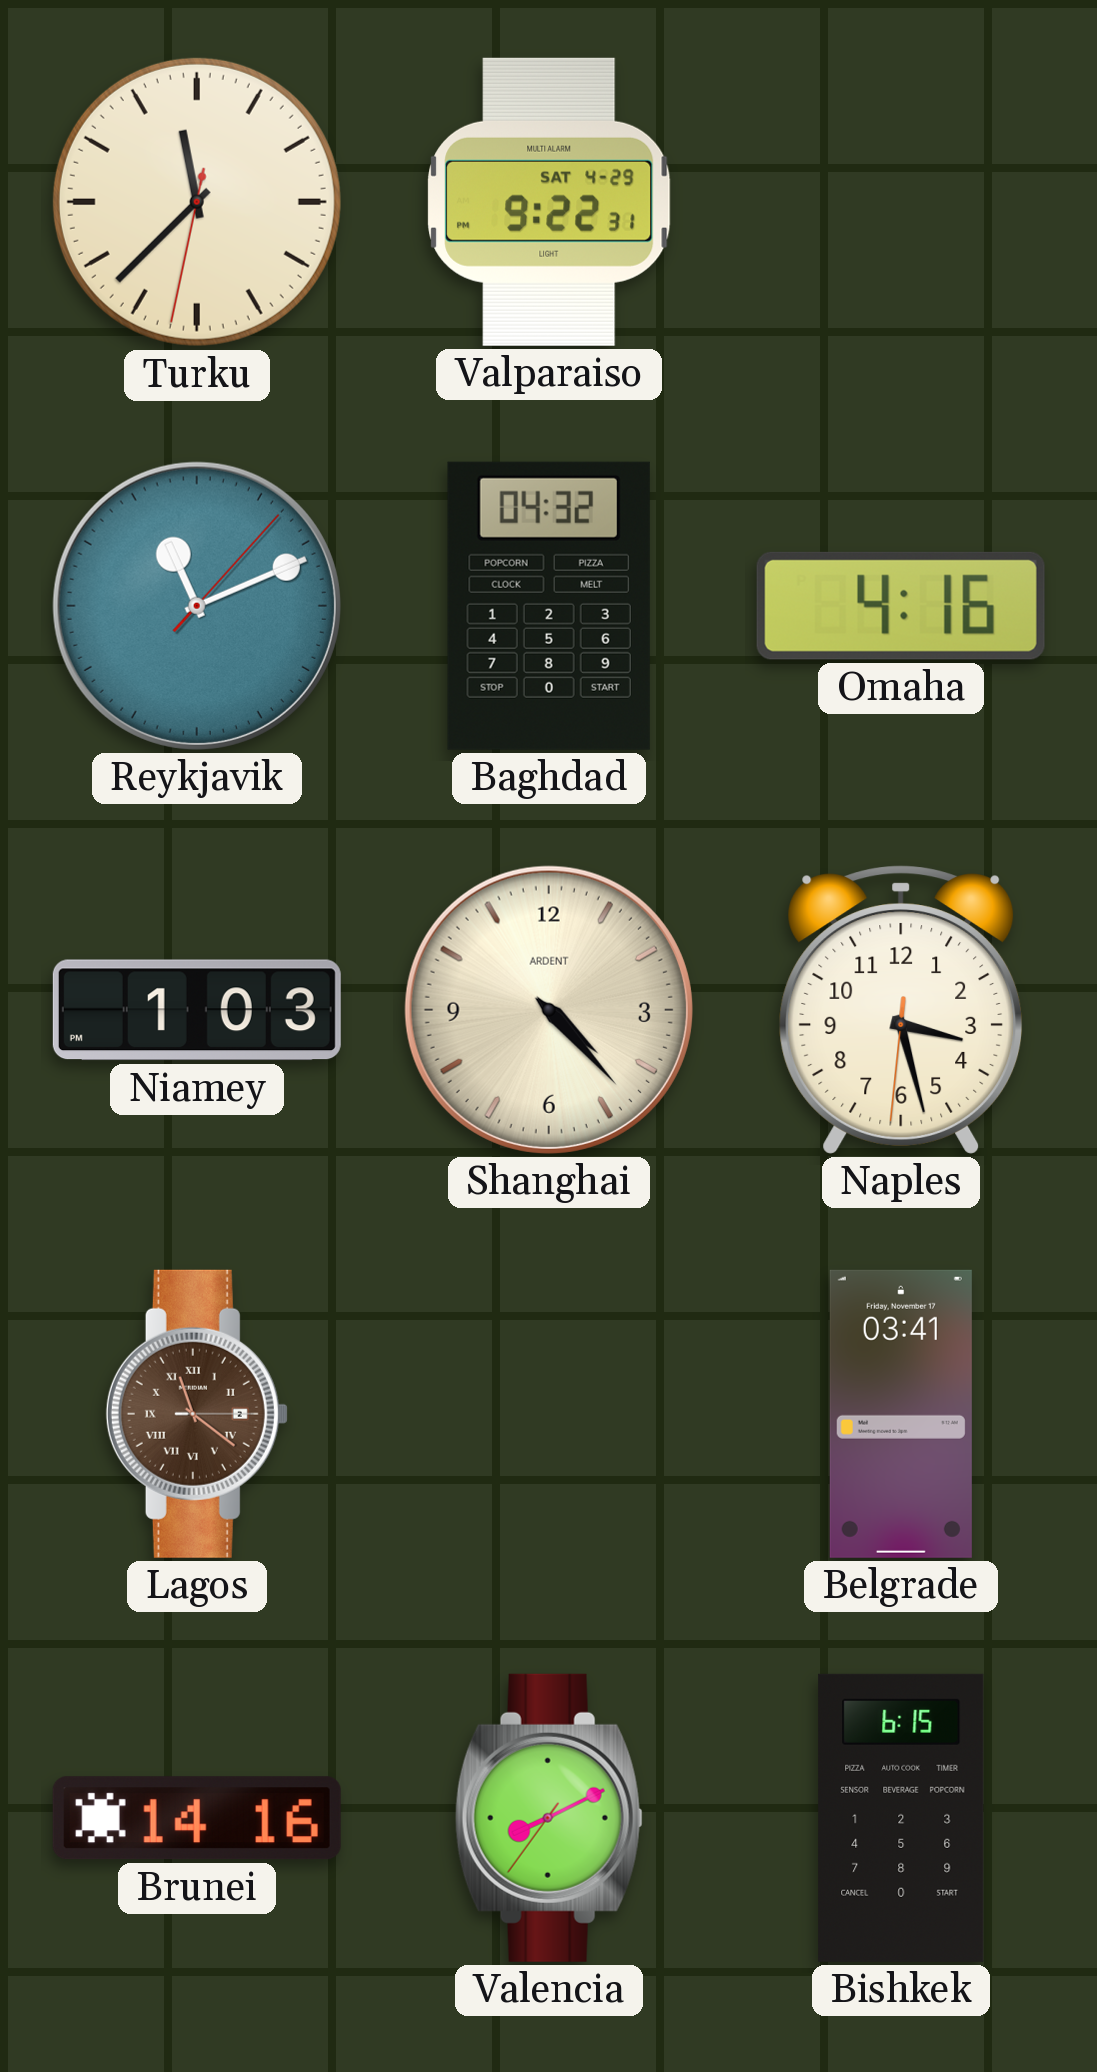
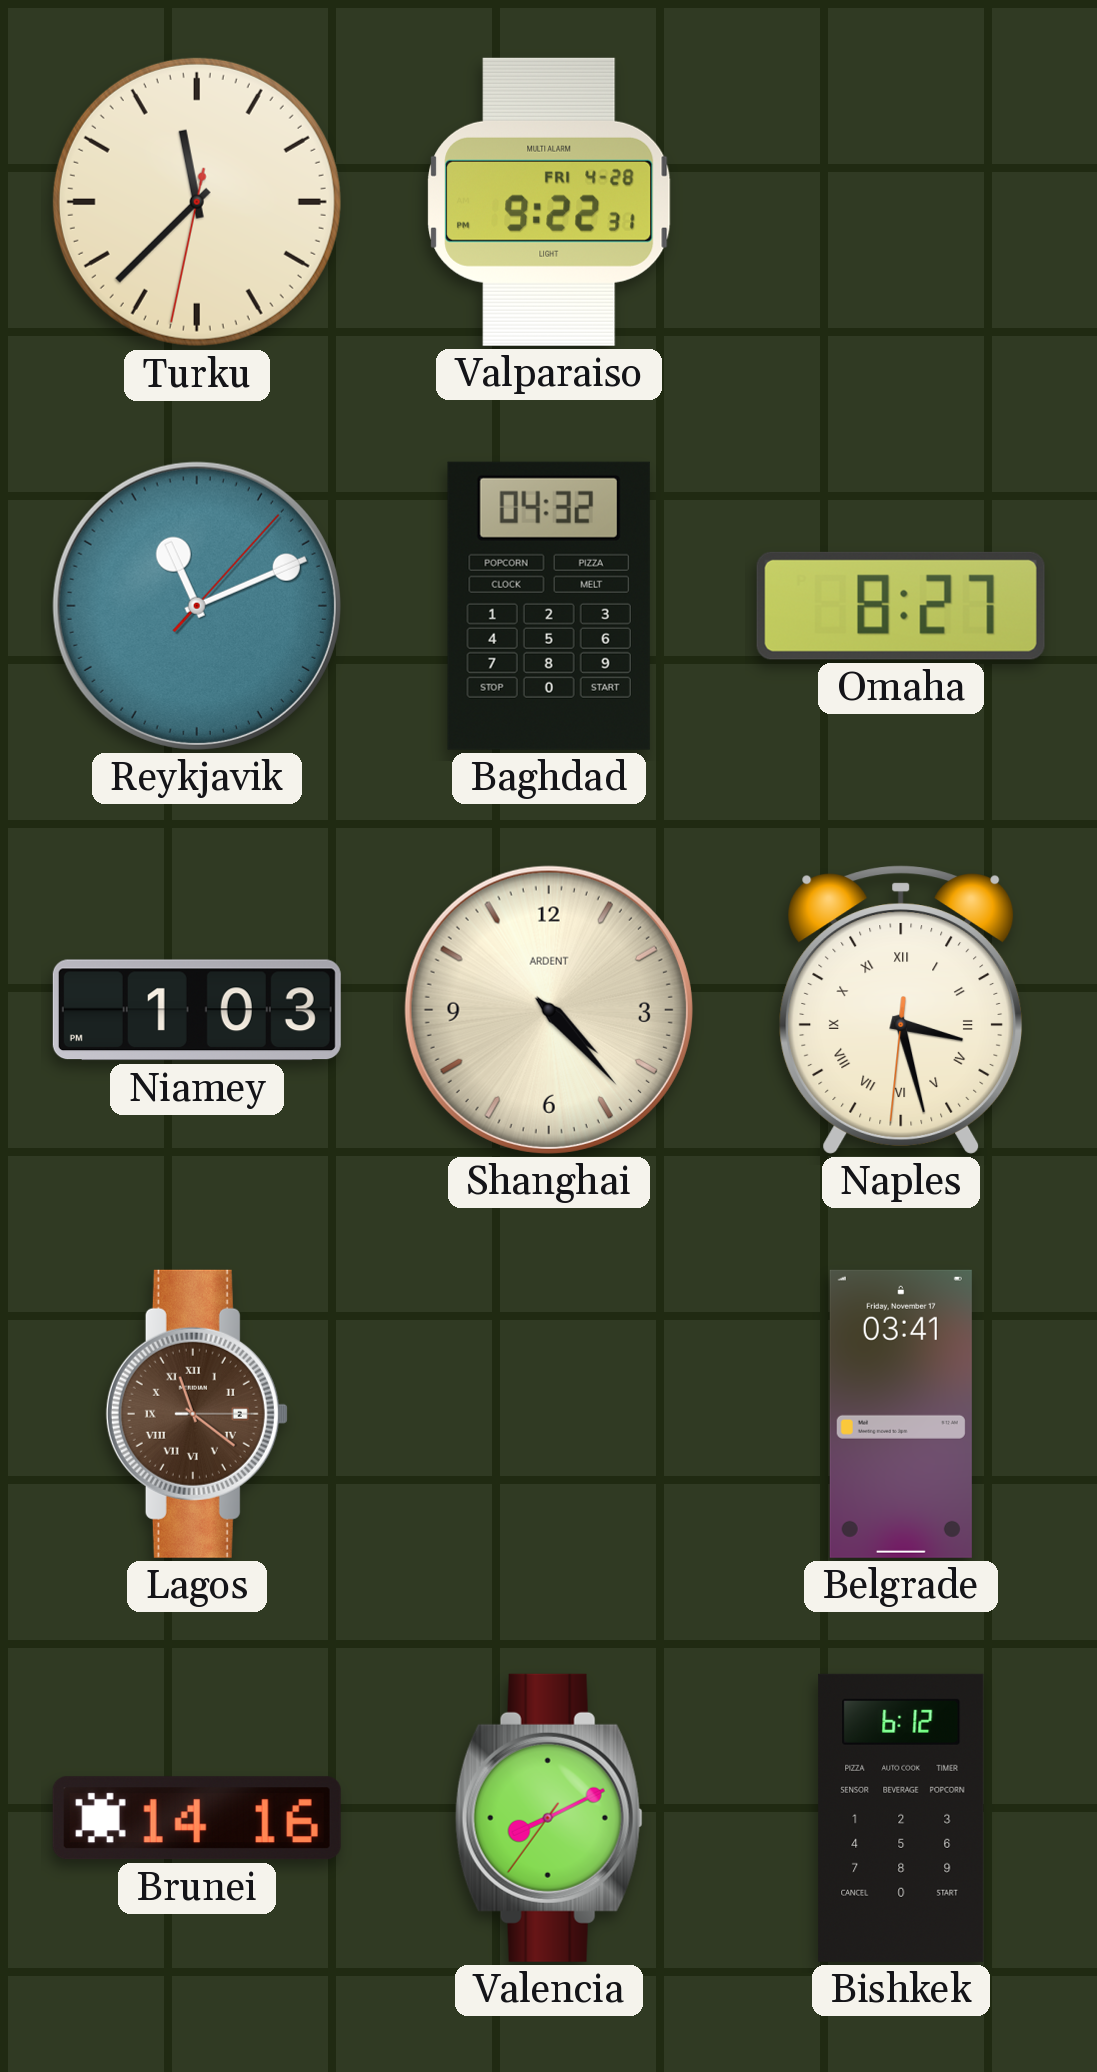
Valparaiso date: SAT 4-29 -> FRI 4-28 (549, 202)
Omaha: 4:16 -> 8:27 (901, 606)
Naples numerals: Arabic -> Roman (901, 1010)
Bishkek: 6:15 -> 6:12 (901, 1818)
